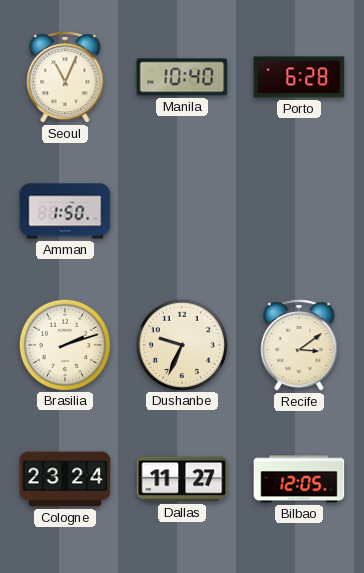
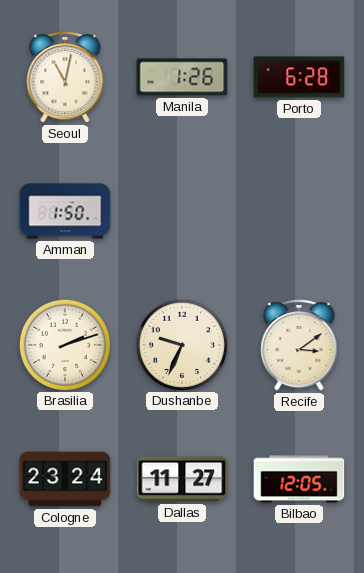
Seoul: 11:04 -> 11:02 (65, 78)
Manila: 10:40 -> 1:26 (182, 77)
